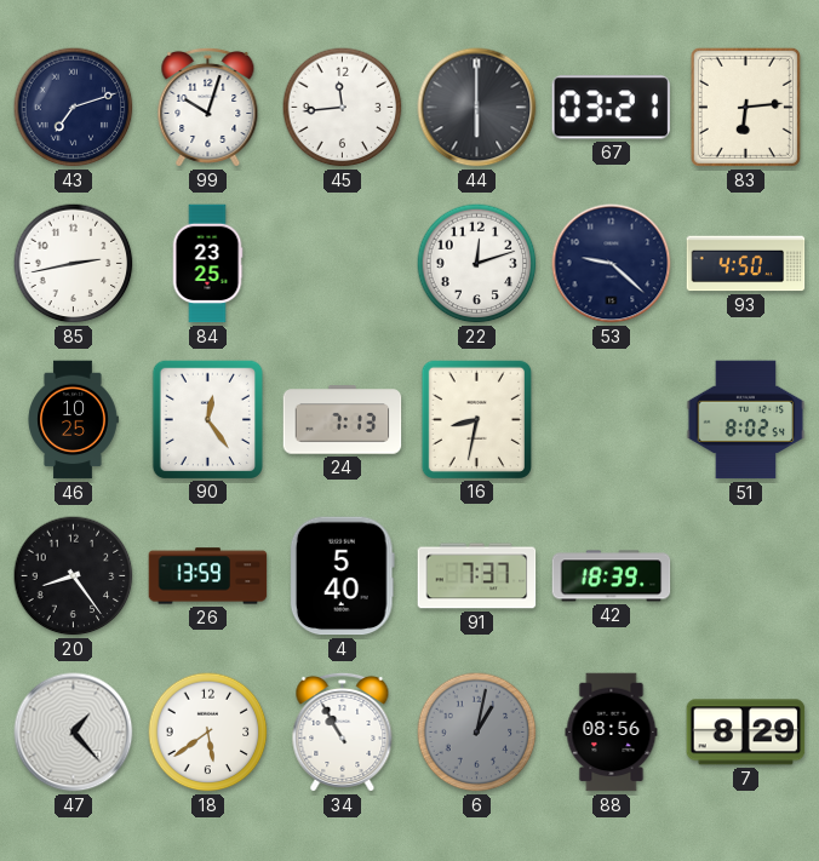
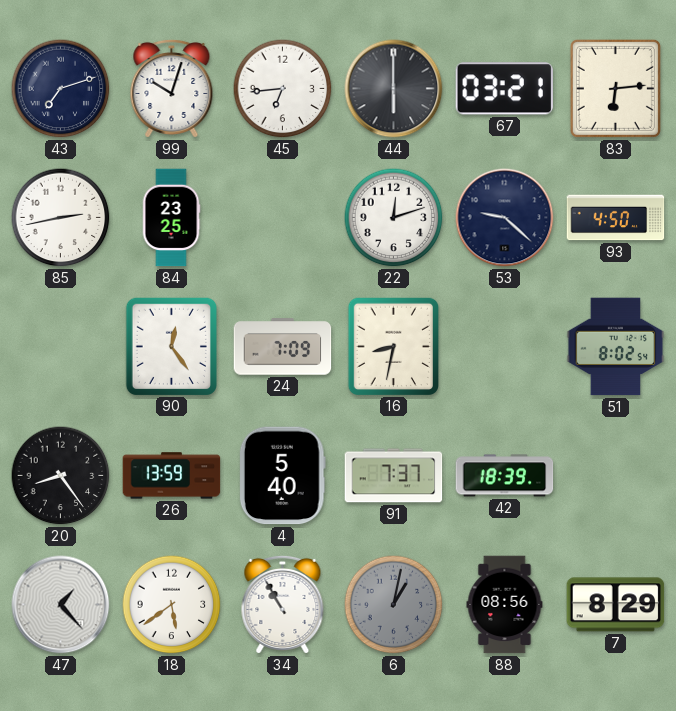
45: 11:44 -> 6:44 (283, 89)
46: 10:25 -> none (73, 420)
24: 7:13 -> 7:09 (283, 347)
